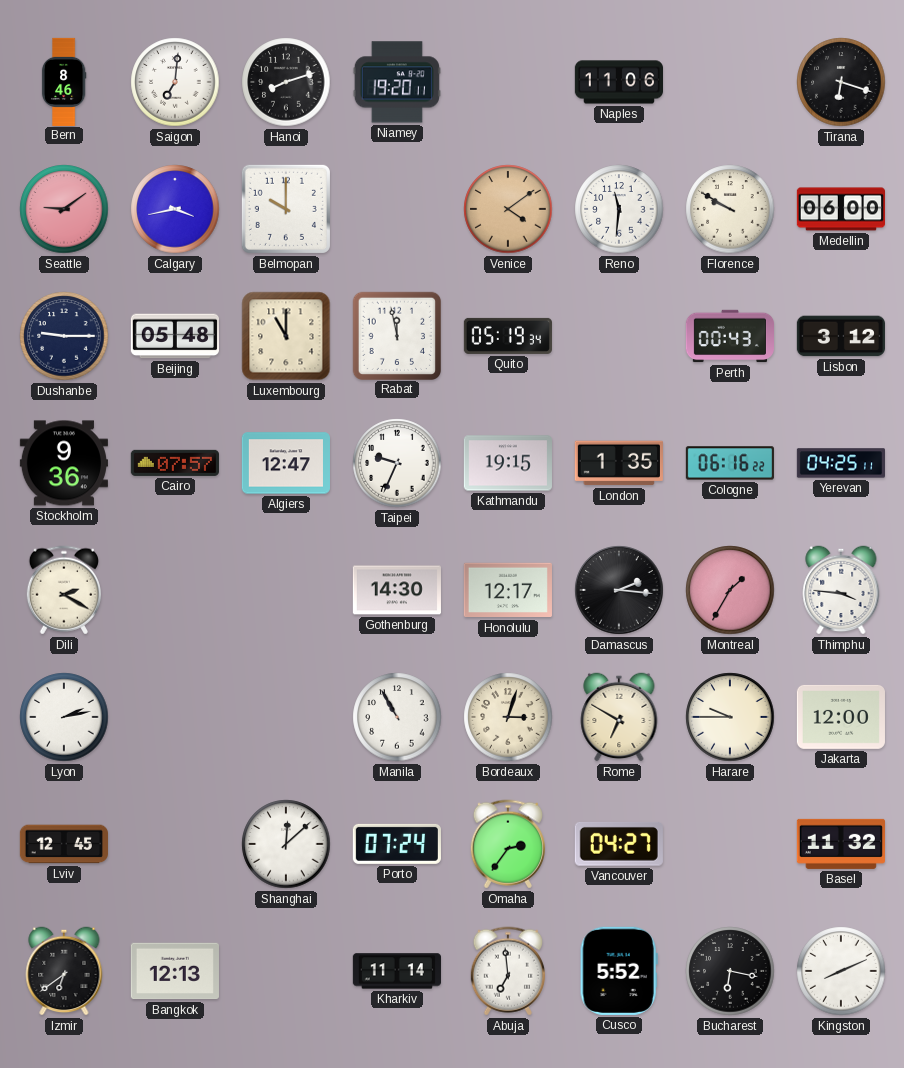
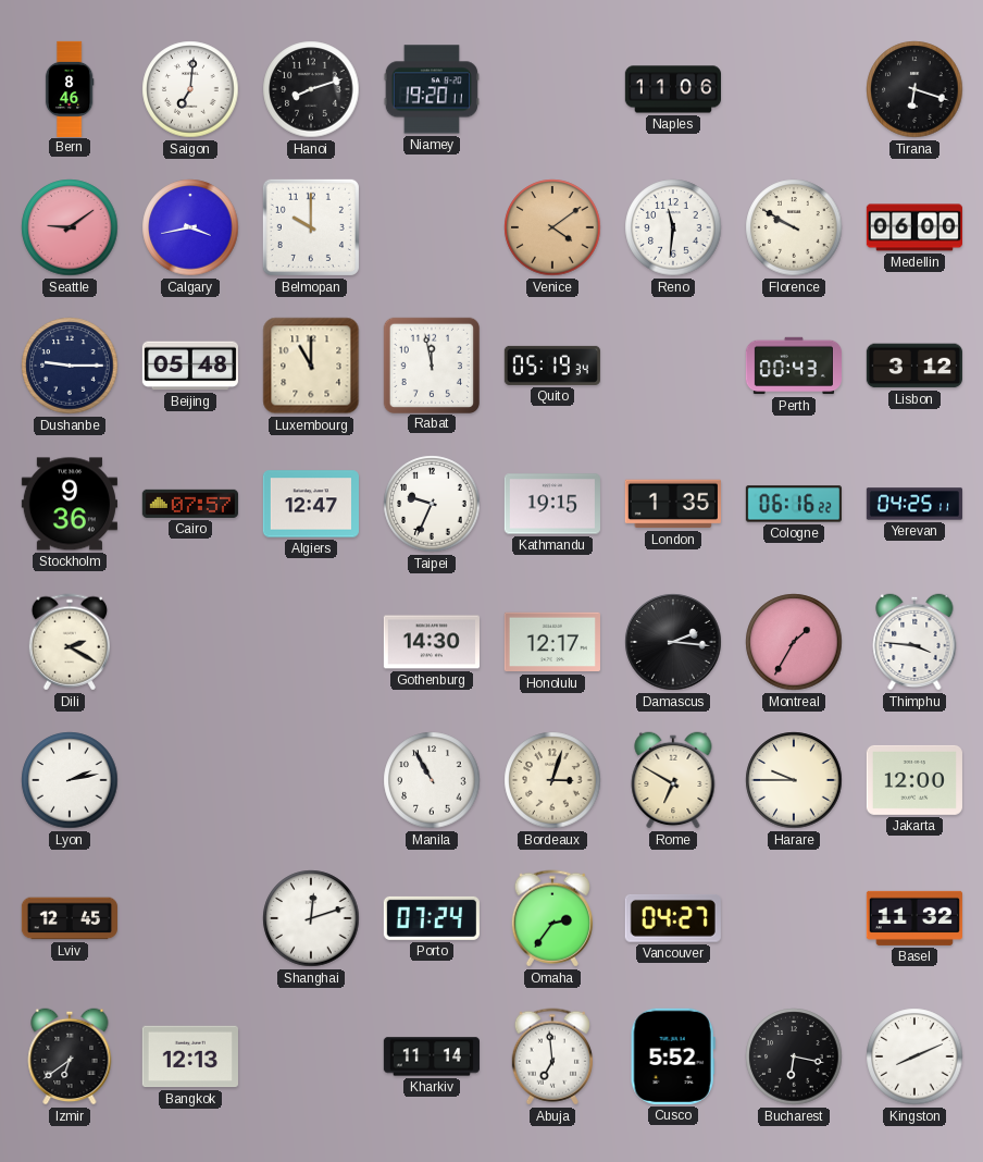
Shanghai: 12:08 -> 12:12 (311, 918)
